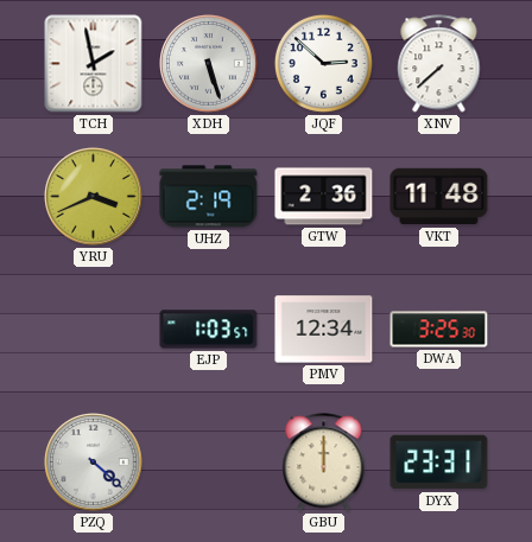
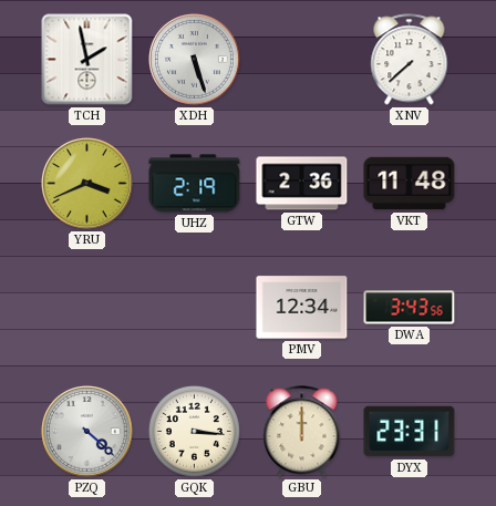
JQF: 2:52 -> none (323, 63)
EJP: 1:03 -> none (209, 330)
DWA: 3:25 -> 3:43 (410, 308)
GQK: none -> 3:16 (194, 431)
